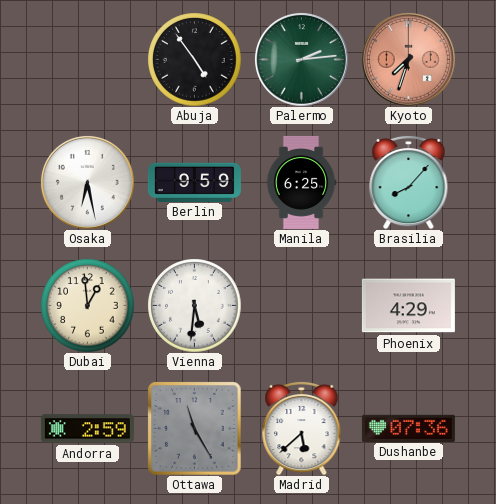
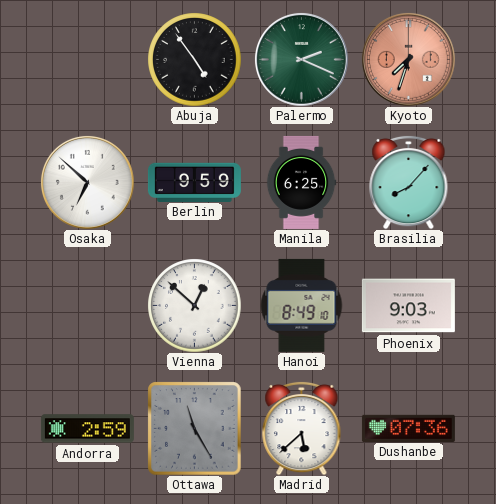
Palermo: 2:14 -> 2:19 (301, 59)
Osaka: 6:28 -> 6:52 (87, 182)
Dubai: 12:59 -> none (87, 305)
Vienna: 5:31 -> 12:52 (194, 305)
Hanoi: none -> 8:49 (302, 305)
Phoenix: 4:29 -> 9:03 (408, 306)
